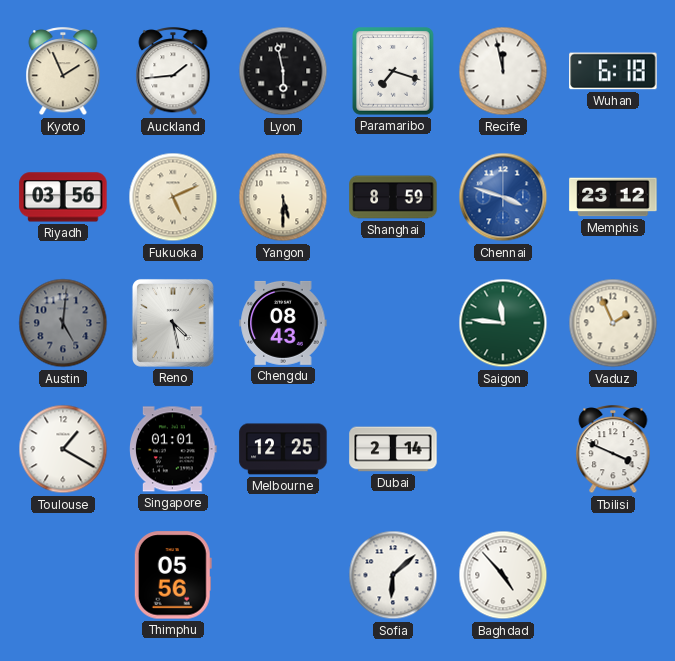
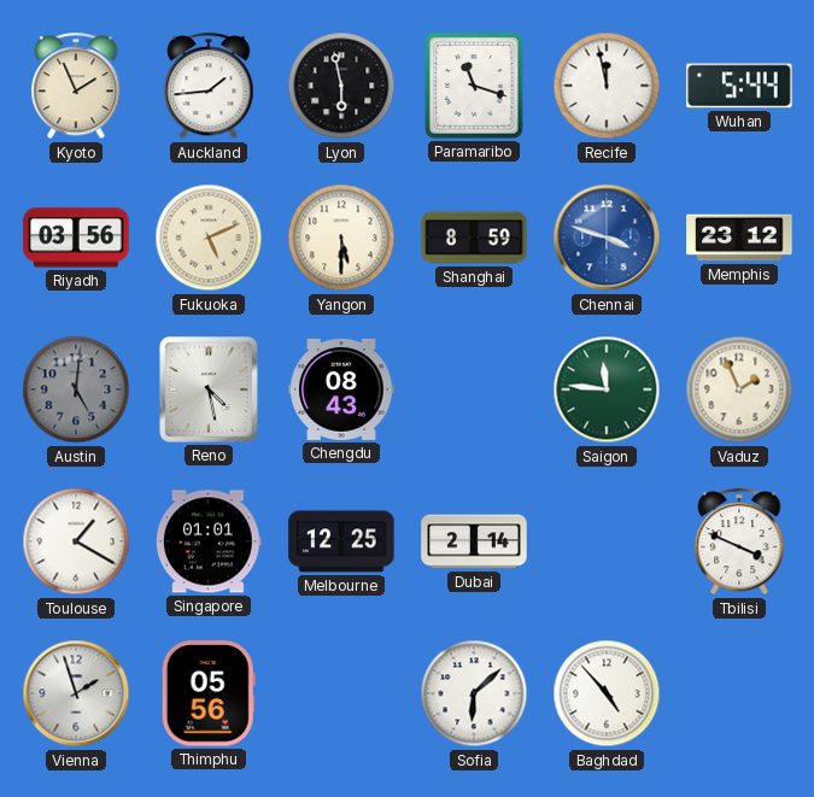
Paramaribo: 7:18 -> 11:18 (475, 87)
Wuhan: 6:18 -> 5:44 (739, 86)
Vienna: none -> 1:57 (76, 693)
